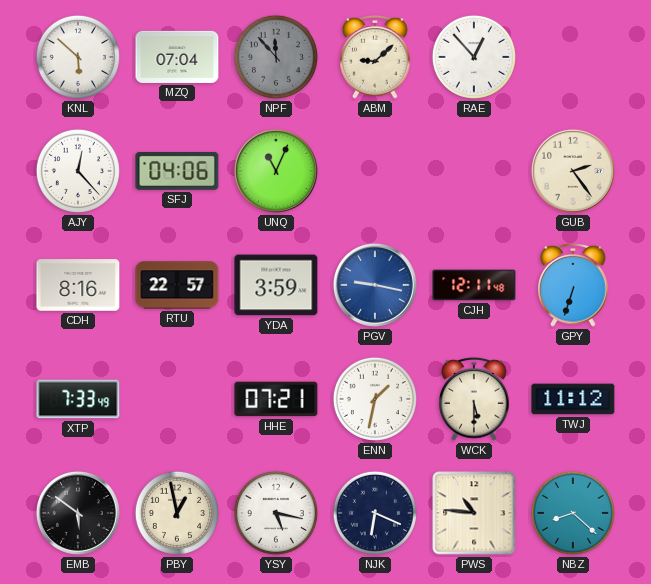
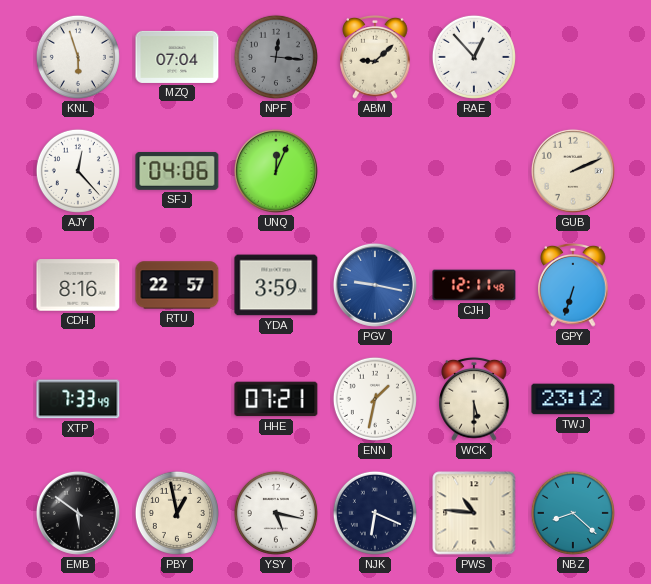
KNL: 5:52 -> 5:57 (78, 57)
NPF: 11:53 -> 12:16 (276, 57)
UNQ: 11:04 -> 12:04 (276, 171)
GUB: 2:24 -> 2:11 (573, 171)
TWJ: 11:12 -> 23:12 (573, 399)
